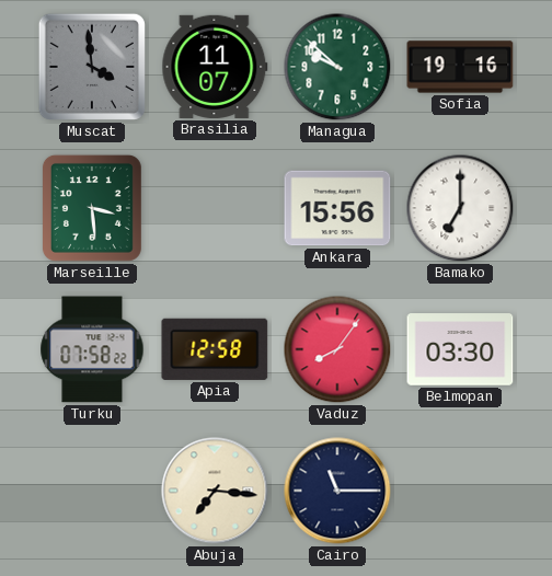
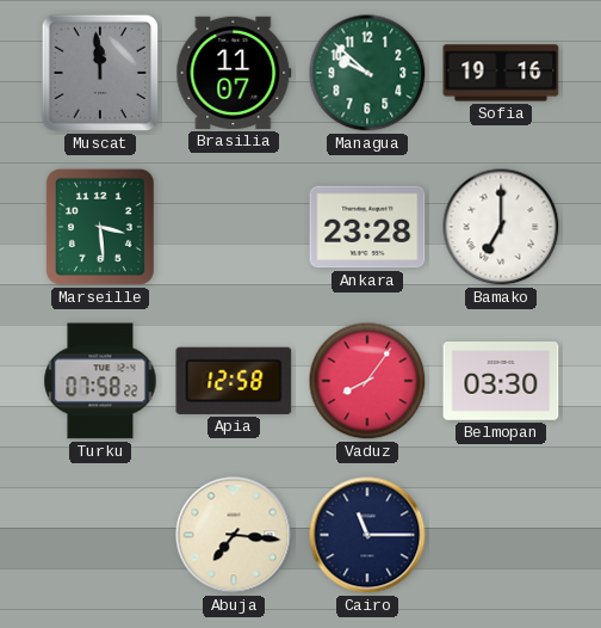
Muscat: 3:59 -> 11:59 (100, 73)
Ankara: 15:56 -> 23:28 (367, 227)
